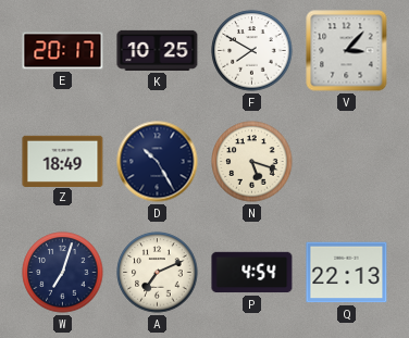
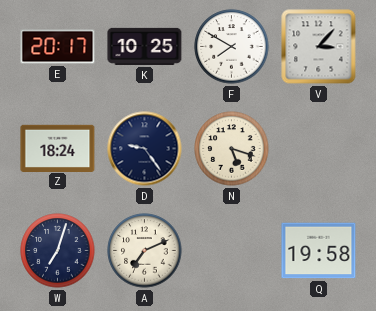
Z: 18:49 -> 18:24 (58, 148)
D: 10:25 -> 9:24 (145, 149)
P: 4:54 -> none (252, 273)
Q: 22:13 -> 19:58 (319, 251)
